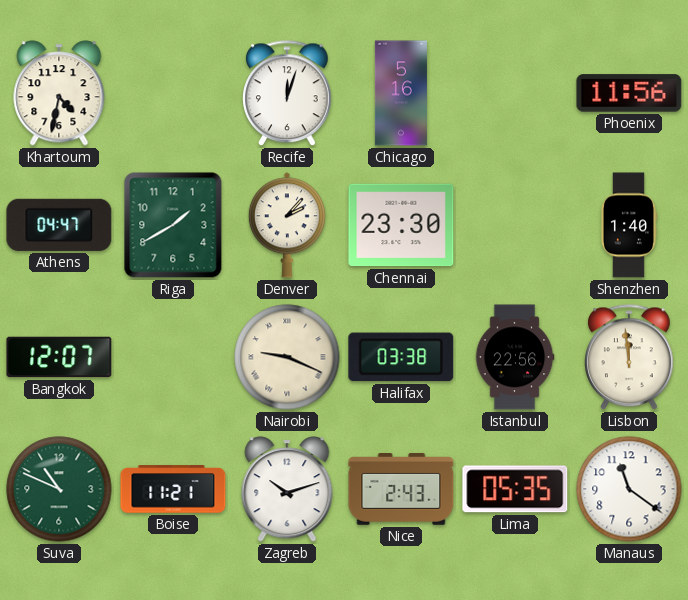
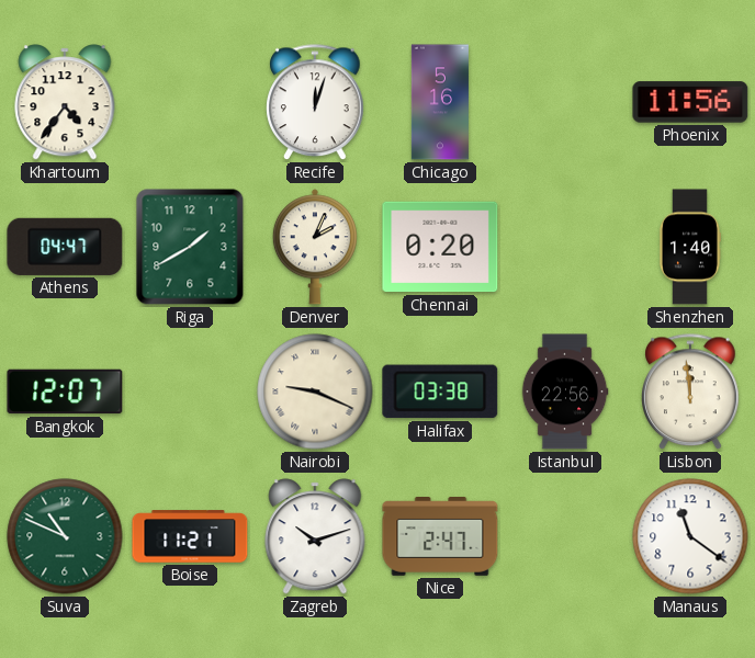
Khartoum: 4:32 -> 4:36 (65, 102)
Denver: 2:07 -> 2:04 (315, 247)
Chennai: 23:30 -> 0:20 (440, 247)
Nice: 2:43 -> 2:47 (440, 537)
Lima: 05:35 -> none (515, 489)
